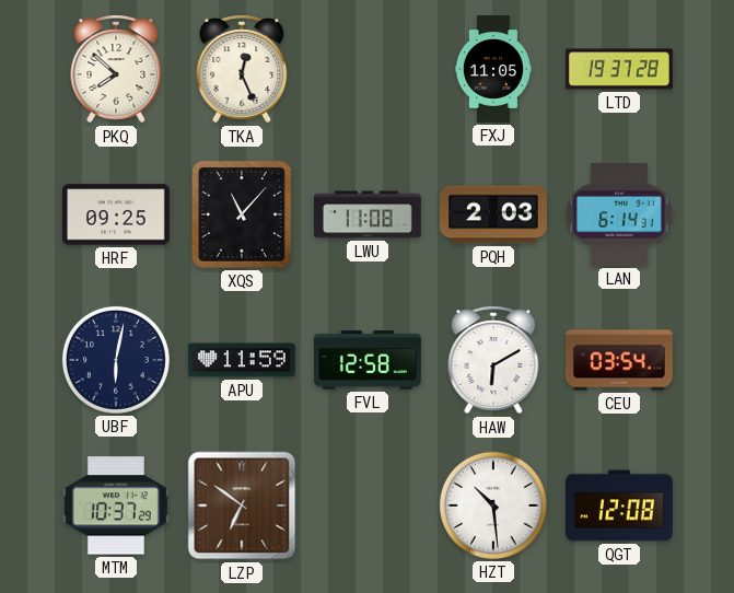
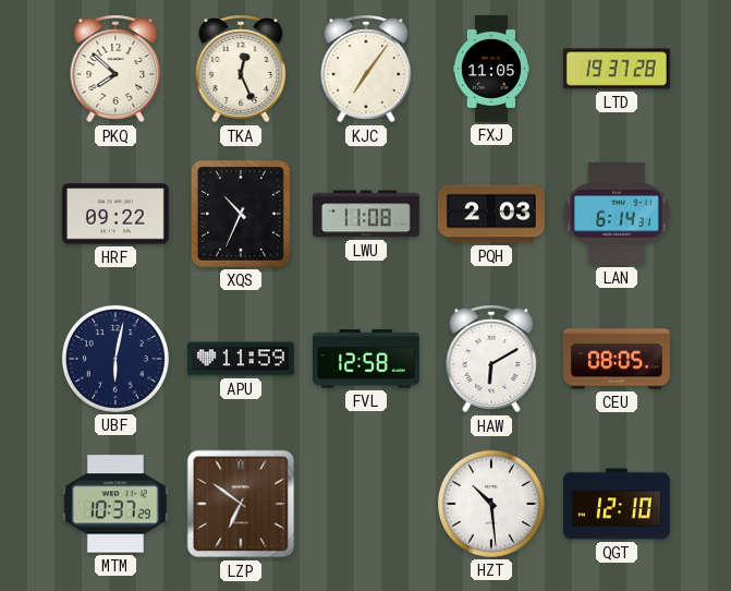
KJC: none -> 7:06 (366, 69)
HRF: 09:25 -> 09:22 (115, 214)
XQS: 11:07 -> 10:34 (241, 214)
CEU: 03:54 -> 08:05 (617, 359)
QGT: 12:08 -> 12:10 (617, 504)
